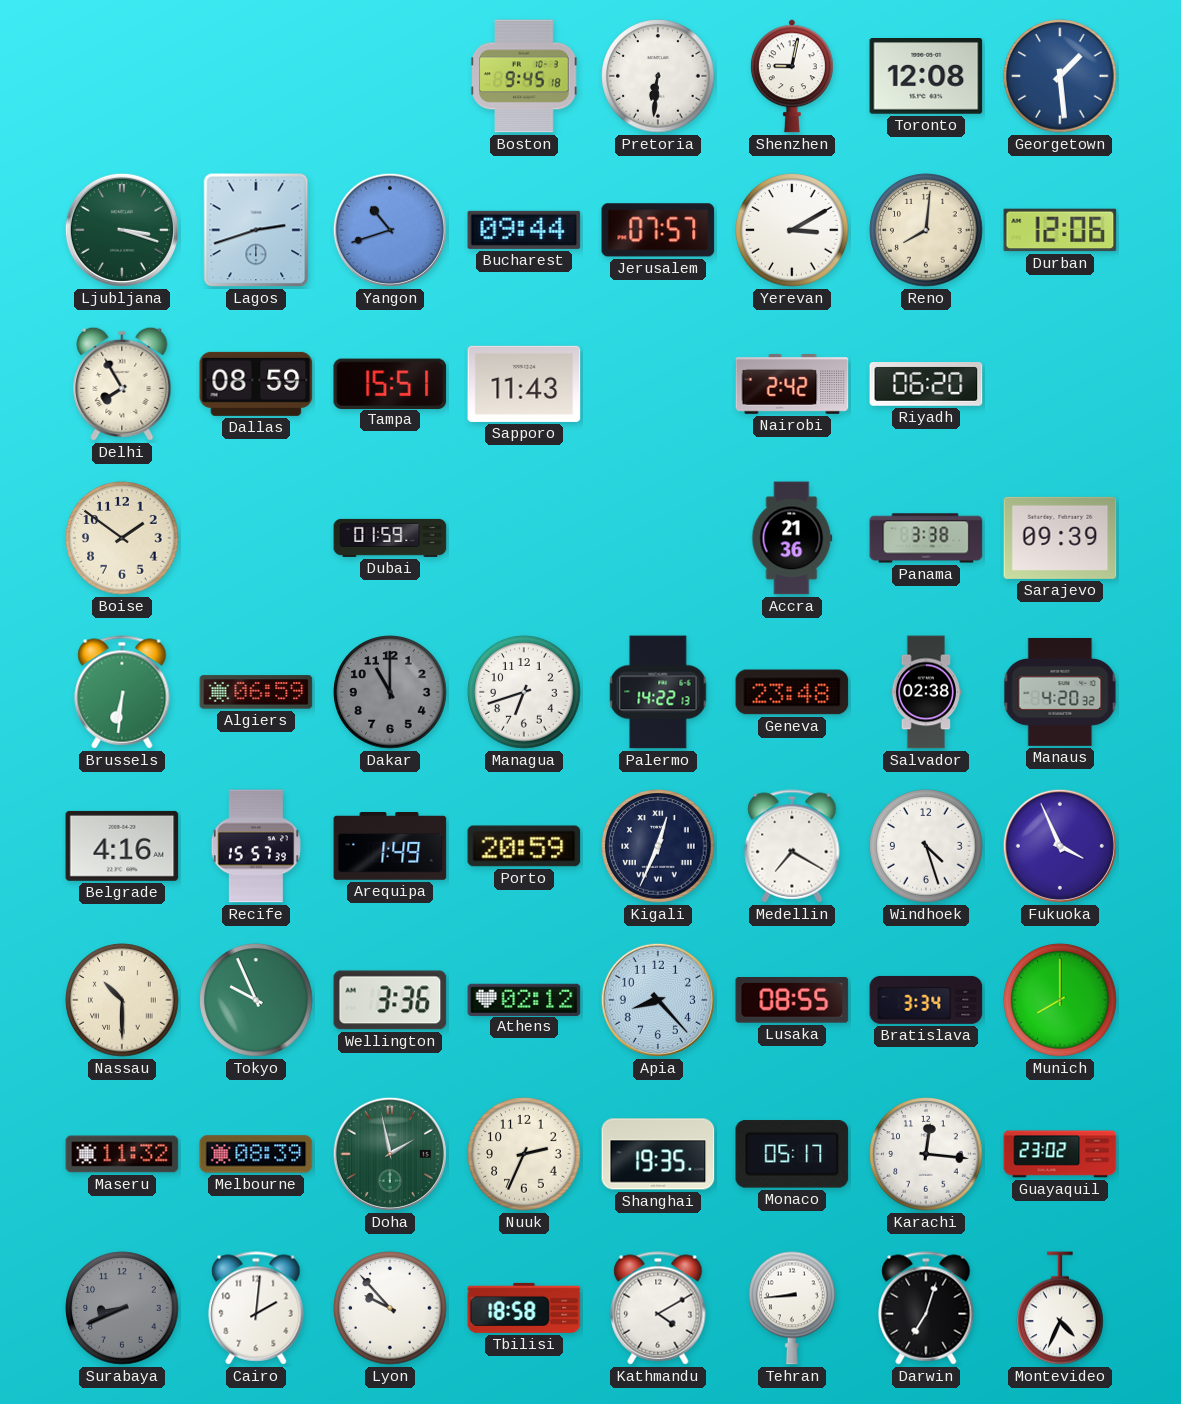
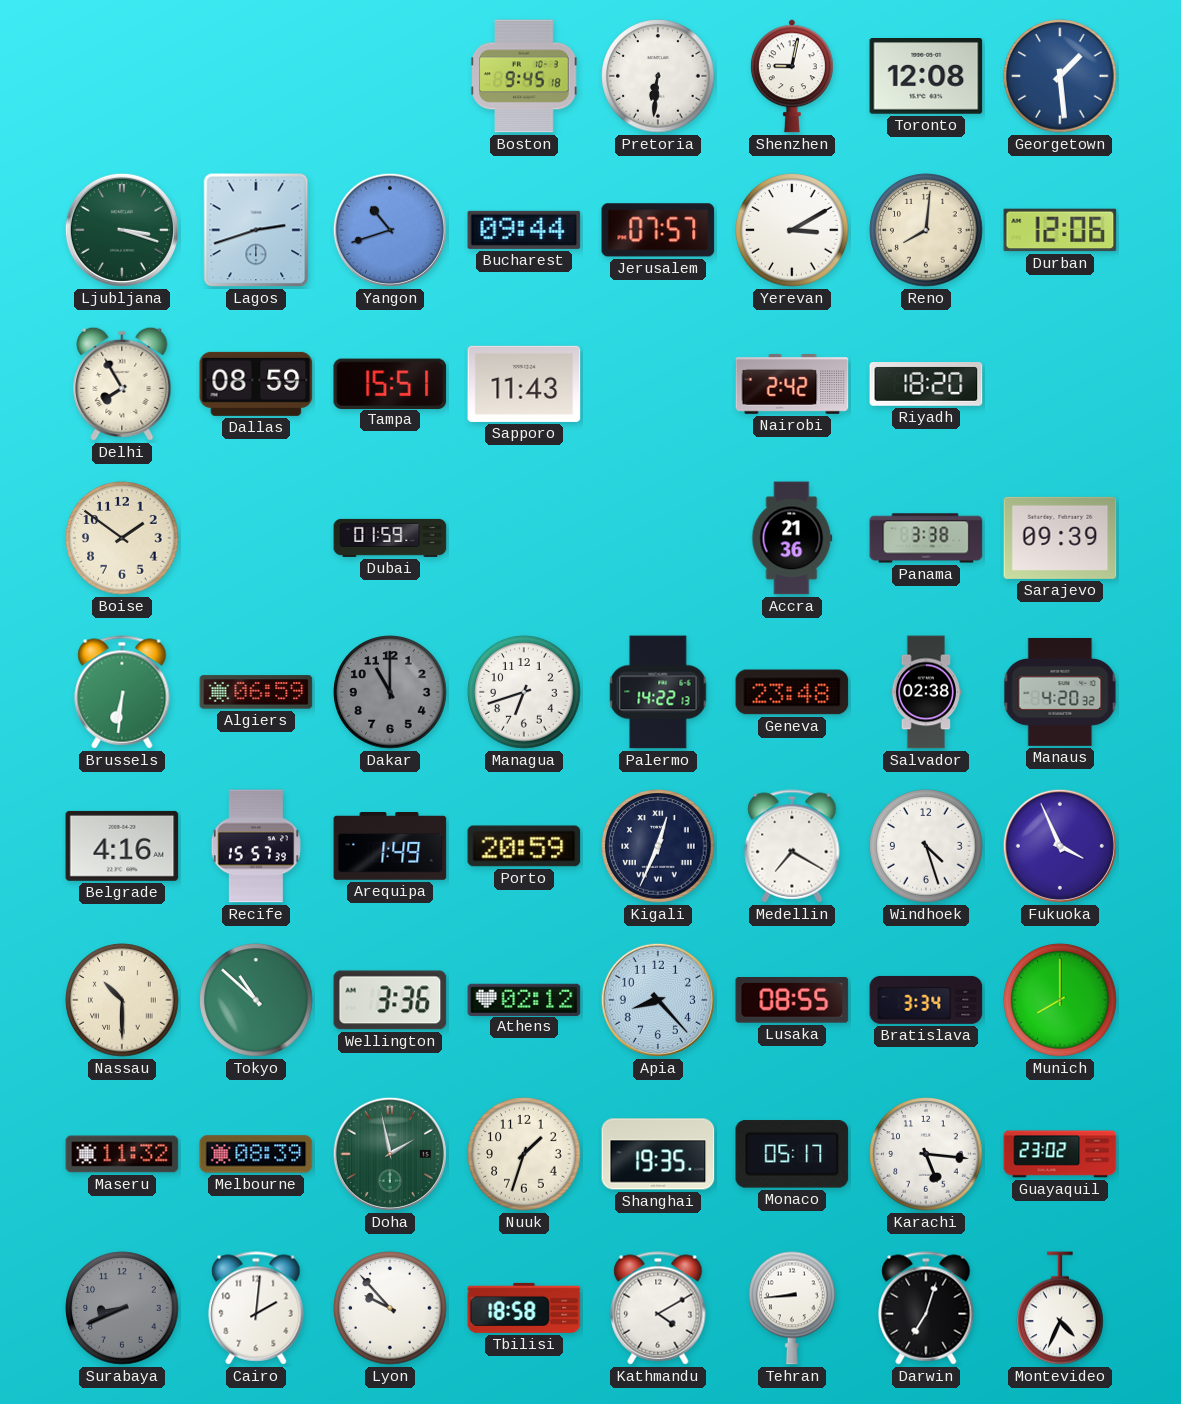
Riyadh: 06:20 -> 18:20 (926, 385)
Tokyo: 9:56 -> 10:52 (256, 1000)
Nuuk: 2:34 -> 1:33 (524, 1154)
Karachi: 12:16 -> 5:16 (926, 1154)
